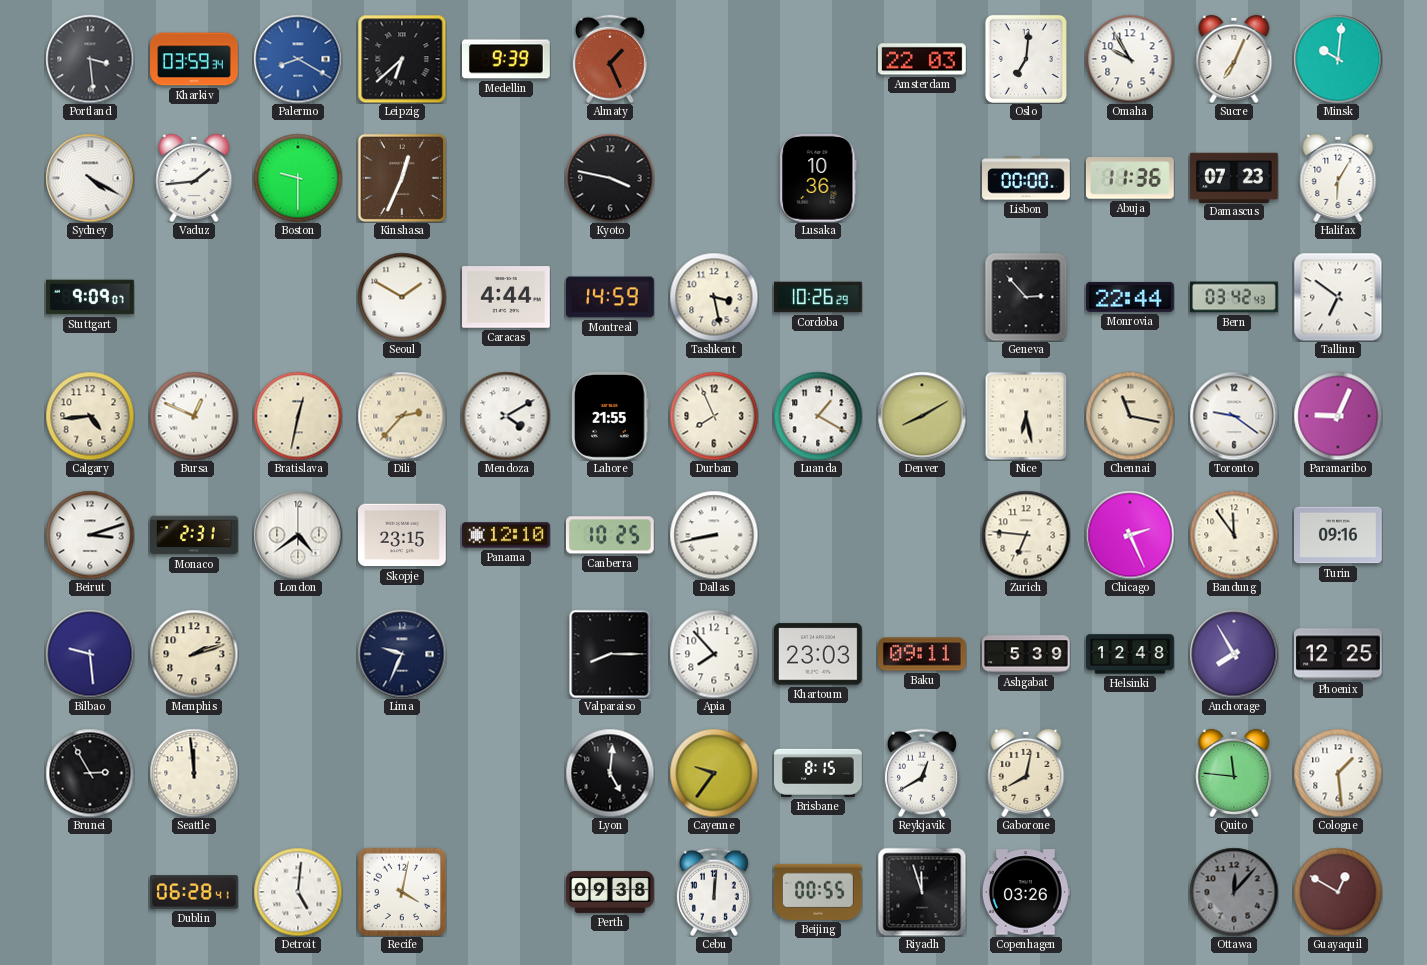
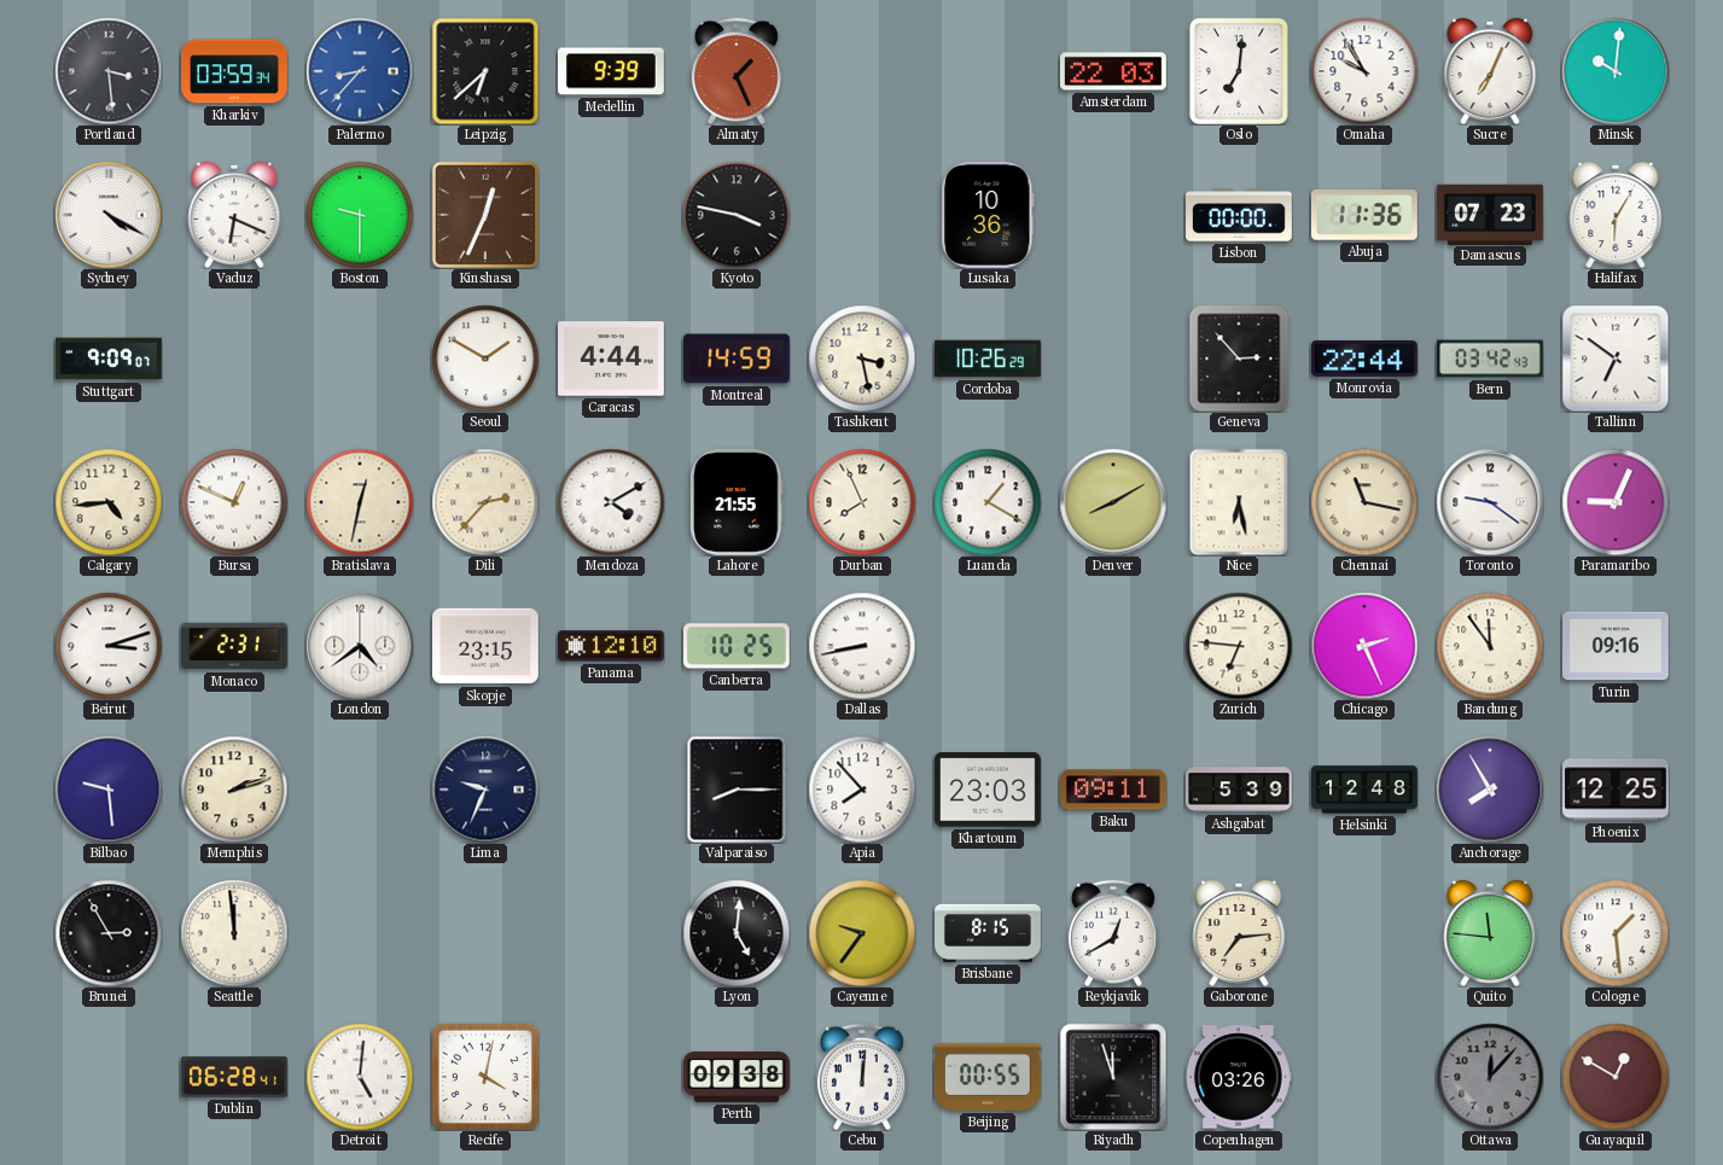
Palermo: 8:20 -> 8:37 (360, 71)
Vaduz: 1:44 -> 6:19 (234, 215)
Gaborone: 8:02 -> 7:14 (1239, 933)
